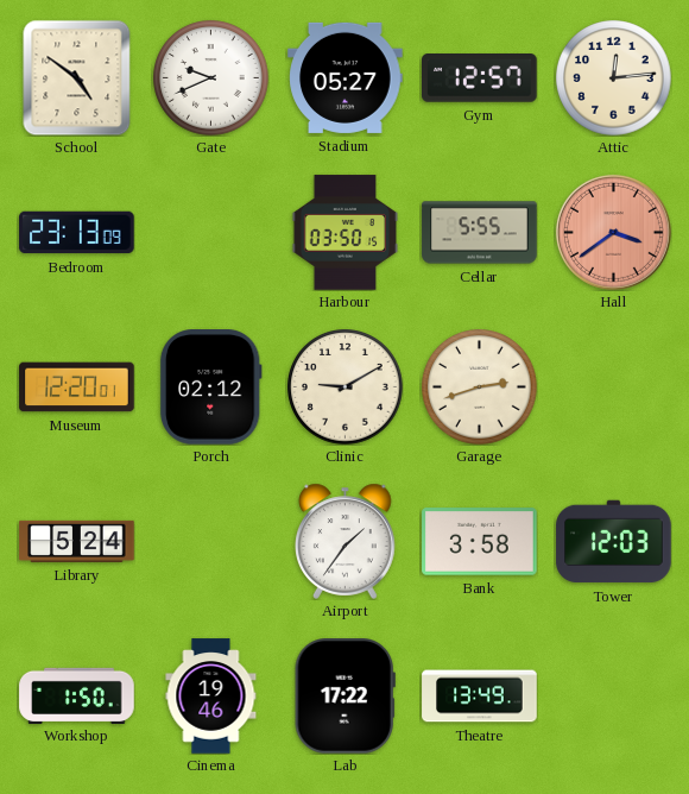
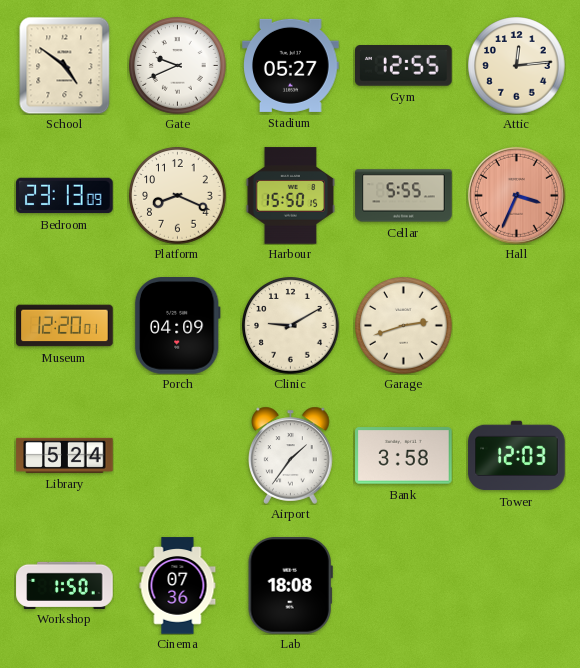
Gym: 12:57 -> 12:55 (404, 66)
Platform: none -> 8:19 (178, 196)
Harbour: 03:50 -> 15:50 (290, 196)
Hall: 3:39 -> 3:34 (516, 195)
Porch: 02:12 -> 04:09 (177, 326)
Cinema: 19:46 -> 07:36 (178, 586)
Lab: 17:22 -> 18:08 (290, 586)
Theatre: 13:49 -> none (480, 697)
